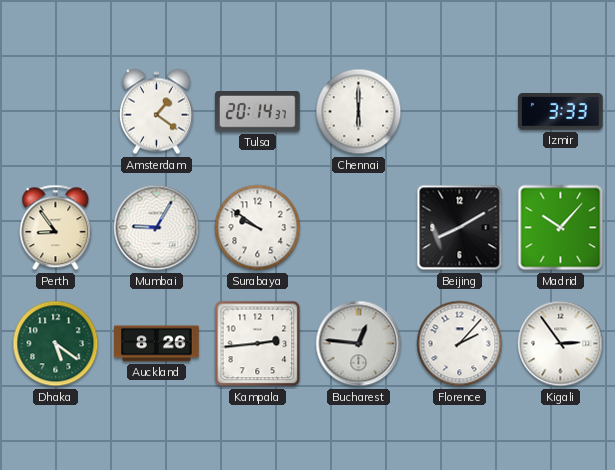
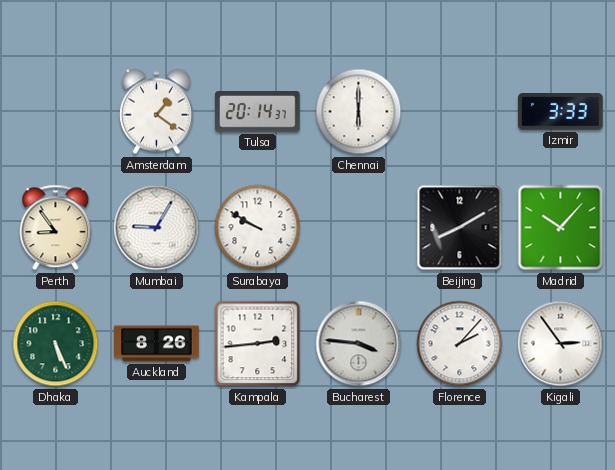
Surabaya: 9:51 -> 9:50 (258, 228)
Dhaka: 5:21 -> 5:26 (56, 344)
Bucharest: 12:46 -> 3:46 (359, 344)
